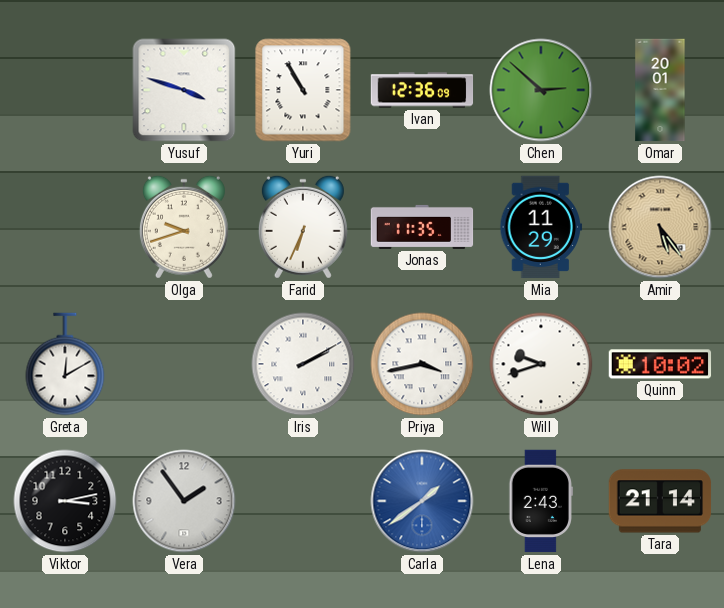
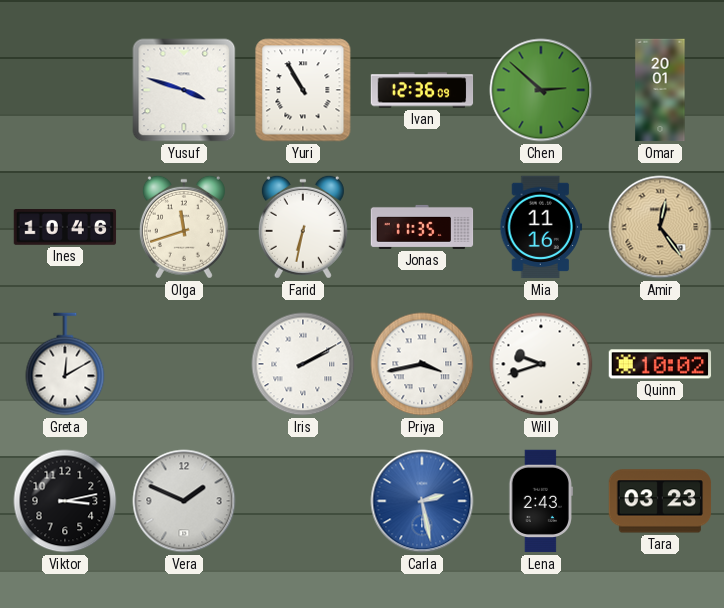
Ines: none -> 10:46 (65, 227)
Olga: 9:42 -> 11:42 (184, 227)
Farid: 6:34 -> 6:32 (303, 227)
Mia: 11:29 -> 11:16 (541, 227)
Amir: 5:24 -> 12:24 (660, 227)
Vera: 1:54 -> 1:49 (184, 501)
Carla: 1:39 -> 2:28 (422, 501)
Tara: 21:14 -> 03:23 (660, 501)
